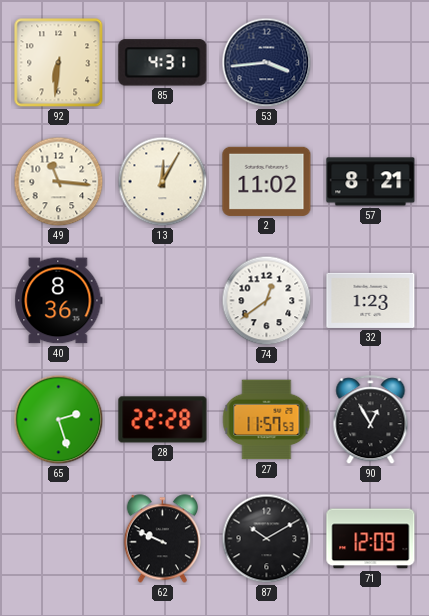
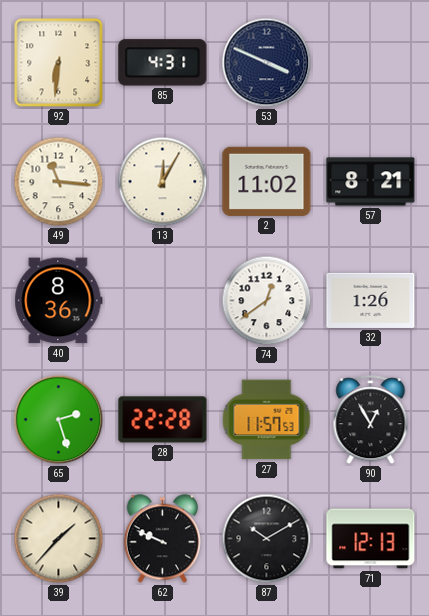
53: 3:44 -> 3:49 (267, 63)
32: 1:23 -> 1:26 (371, 300)
39: none -> 1:37 (59, 539)
71: 12:09 -> 12:13 (371, 539)
